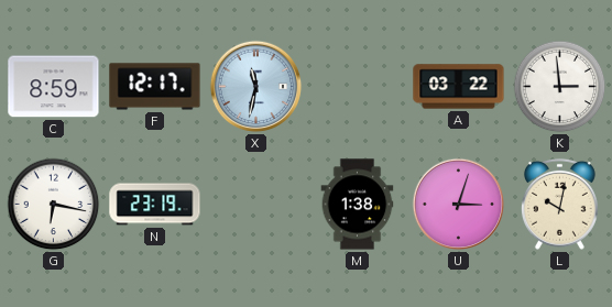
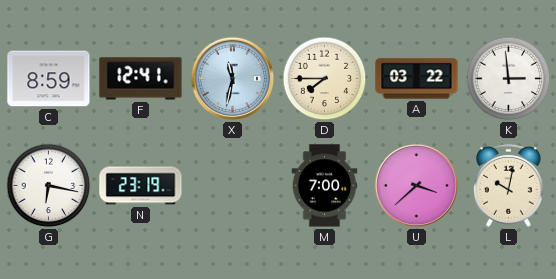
F: 12:17 -> 12:41 (141, 79)
D: none -> 7:45 (325, 79)
M: 1:38 -> 7:00 (325, 186)
U: 3:03 -> 3:38 (417, 186)
